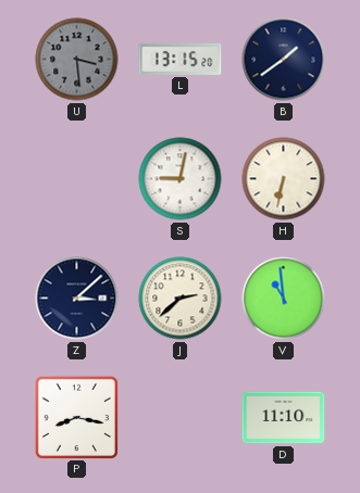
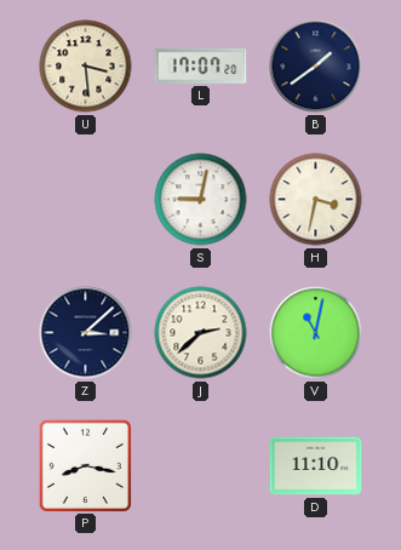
U dial: grey -> cream (86, 67)
L: 13:15 -> 17:07 (201, 65)
H: 6:32 -> 3:32 (316, 200)
V: 10:59 -> 11:02 (316, 333)
